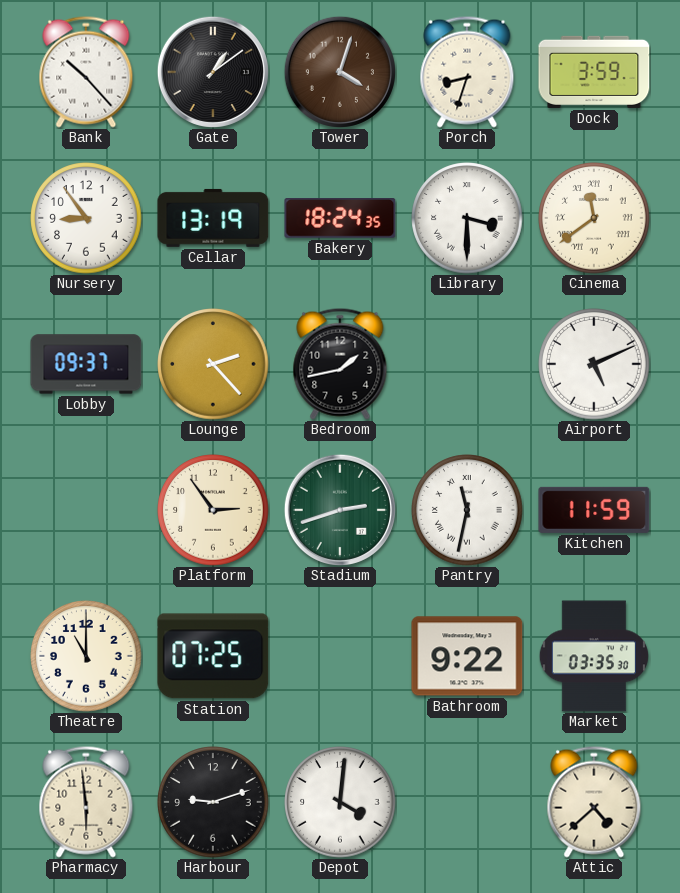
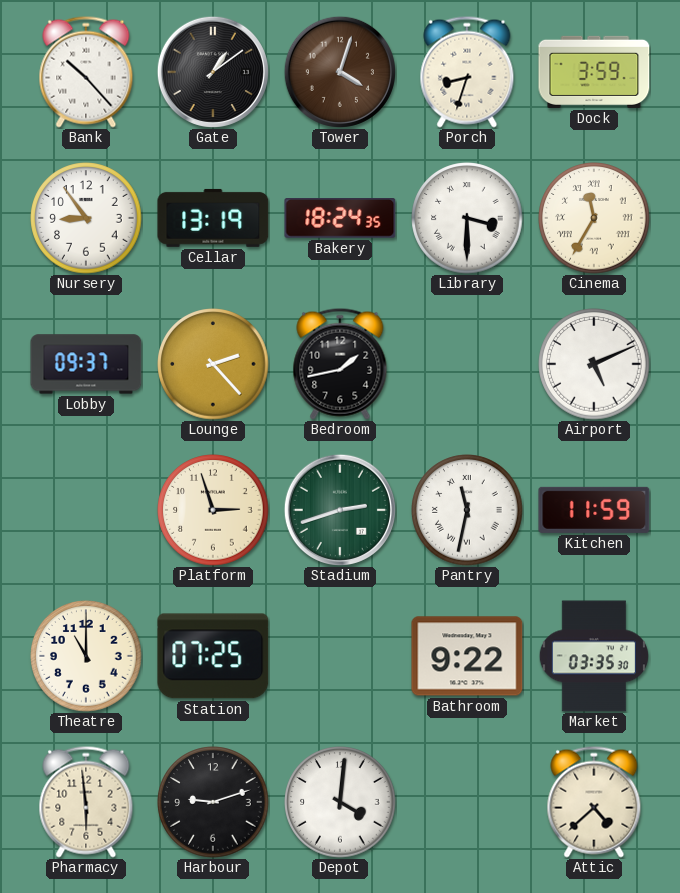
Cinema: 11:39 -> 11:35 (594, 218)
Platform: 2:54 -> 2:57 (213, 510)
